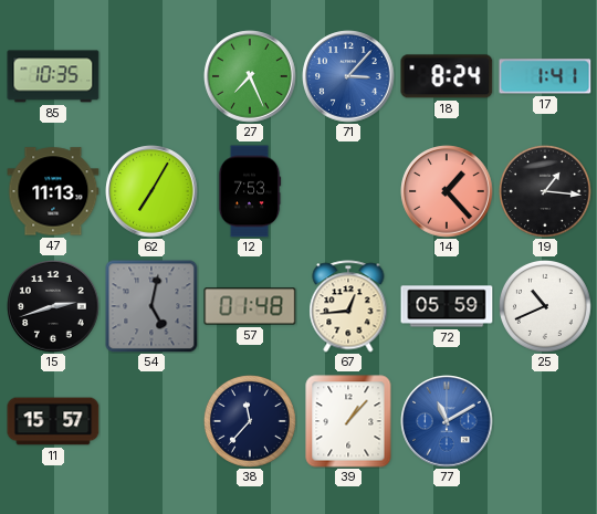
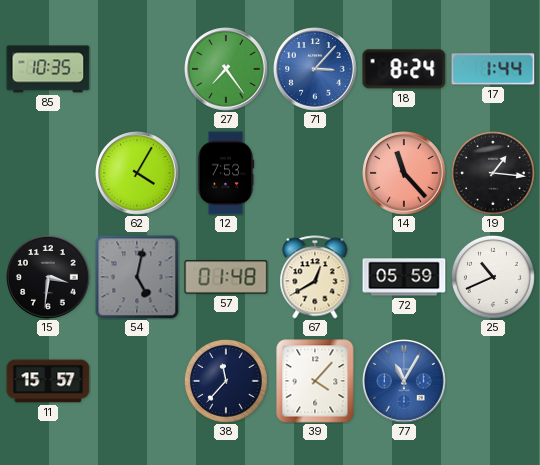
27: 7:26 -> 7:24 (226, 69)
17: 1:41 -> 1:44 (493, 69)
47: 11:13 -> none (53, 191)
62: 7:05 -> 4:05 (137, 173)
14: 1:23 -> 11:23 (404, 173)
15: 2:42 -> 3:31 (48, 277)
67: 12:44 -> 12:40 (315, 277)
39: 1:07 -> 4:07 (315, 381)
77: 11:10 -> 11:05 (404, 381)
